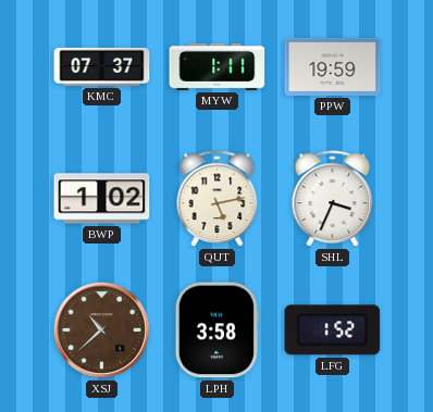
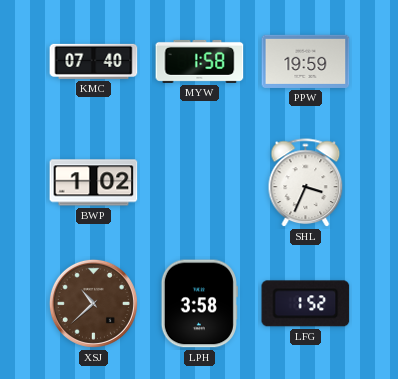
KMC: 07:37 -> 07:40 (94, 61)
MYW: 1:11 -> 1:58 (200, 61)
QUT: 5:13 -> none (218, 199)
